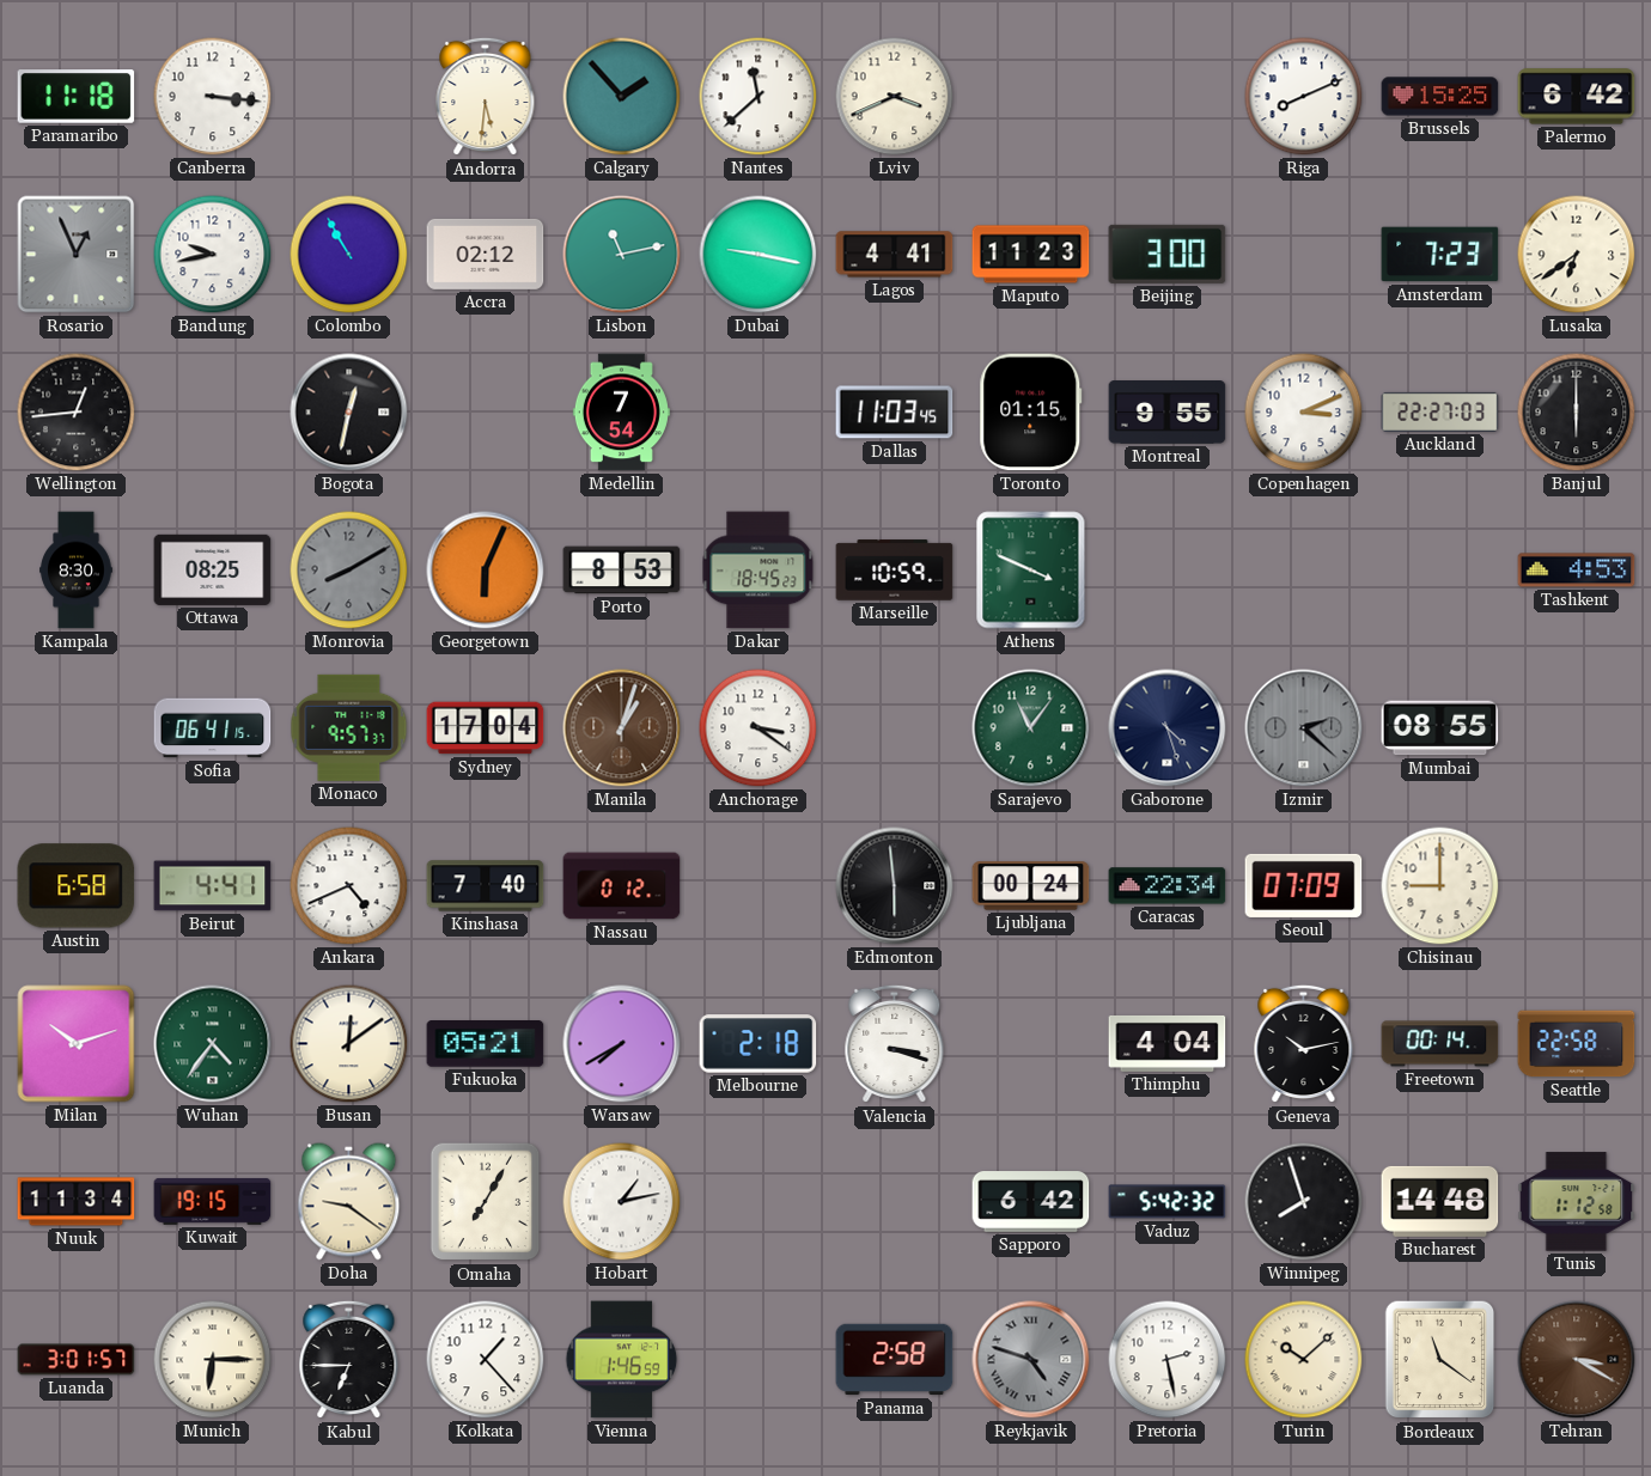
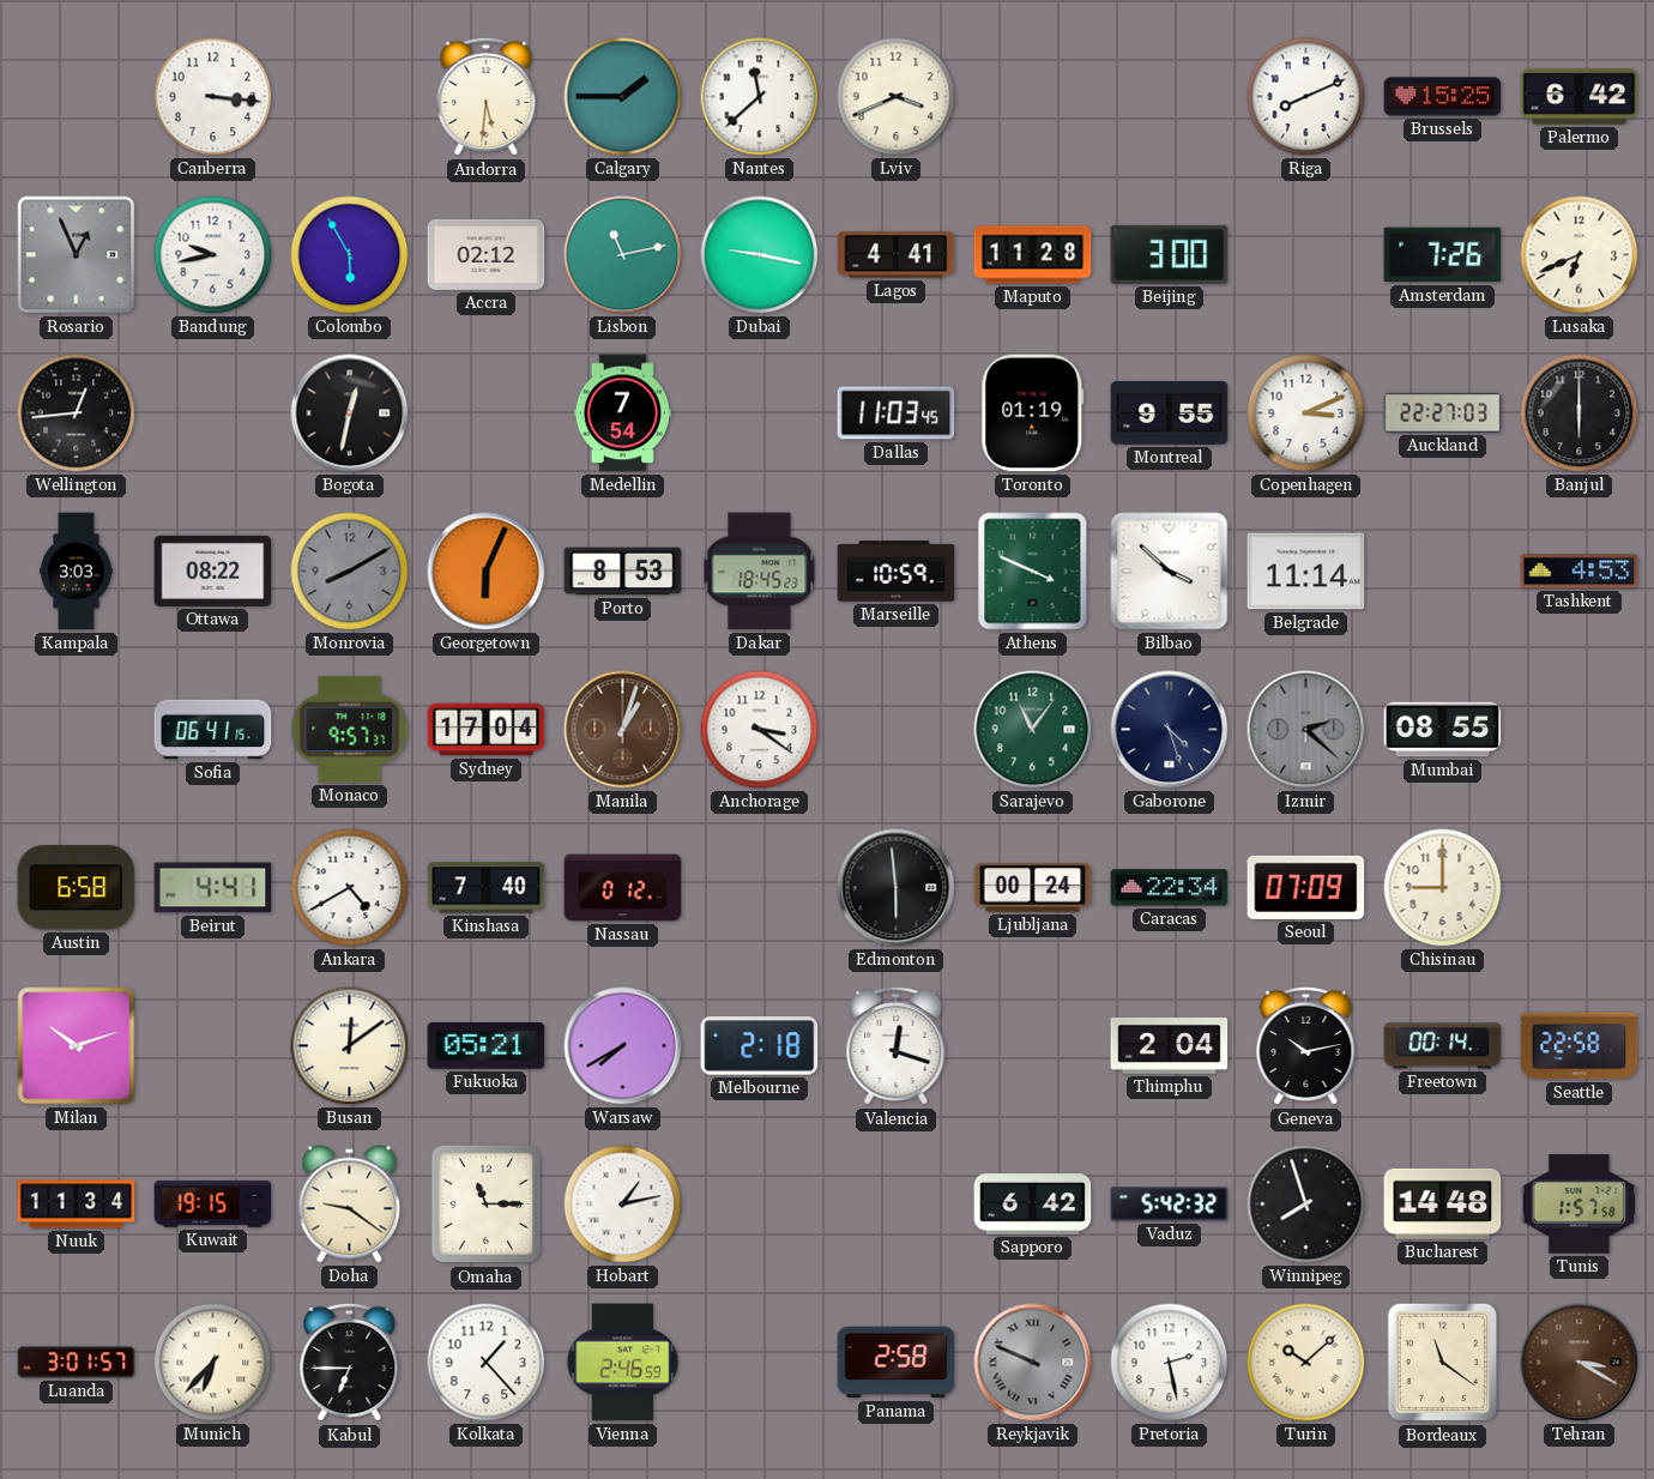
Paramaribo: 11:18 -> none (77, 97)
Calgary: 1:53 -> 1:45 (623, 97)
Colombo: 10:55 -> 5:55 (350, 255)
Maputo: 11:23 -> 11:28 (1033, 255)
Amsterdam: 7:23 -> 7:26 (1443, 255)
Lusaka: 6:39 -> 6:41 (1580, 255)
Toronto: 01:15 -> 01:19 (1033, 413)
Kampala: 8:30 -> 3:03 (77, 572)
Ottawa: 08:25 -> 08:22 (213, 571)
Bilbao: none -> 3:52 (1170, 572)
Belgrade: none -> 11:14 (1306, 572)
Ankara: 4:41 -> 4:40 (350, 888)
Wuhan: 4:36 -> none (213, 1044)
Valencia: 3:18 -> 12:18 (897, 1046)
Thimphu: 4:04 -> 2:04 (1170, 1045)
Omaha: 7:05 -> 11:15 (487, 1205)
Tunis: 1:12 -> 1:57 (1580, 1205)
Munich: 6:15 -> 6:37 (213, 1363)
Vienna: 1:46 -> 2:46 (623, 1363)
Reykjavik: 4:48 -> 9:49 (1033, 1363)
